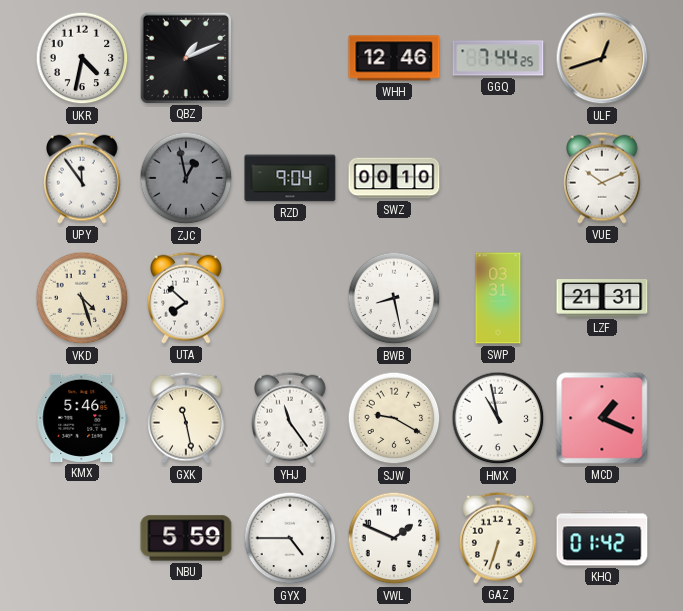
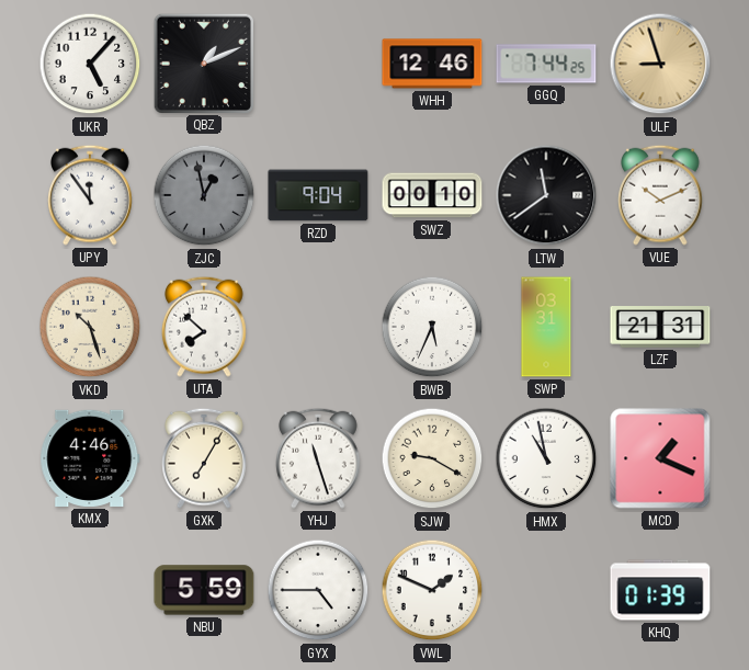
UKR: 4:32 -> 5:07 (90, 64)
ULF: 12:42 -> 8:57 (660, 64)
LTW: none -> 11:39 (546, 195)
VKD: 4:27 -> 10:27 (90, 327)
BWB: 8:28 -> 5:34 (432, 327)
KMX: 5:46 -> 4:46 (90, 458)
GXK: 11:28 -> 7:05 (205, 458)
YHJ: 11:24 -> 11:27 (319, 458)
GAZ: 6:33 -> none (499, 538)
KHQ: 01:42 -> 01:39 (660, 590)
